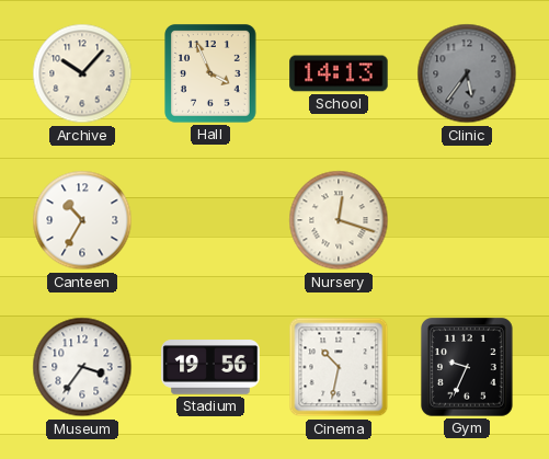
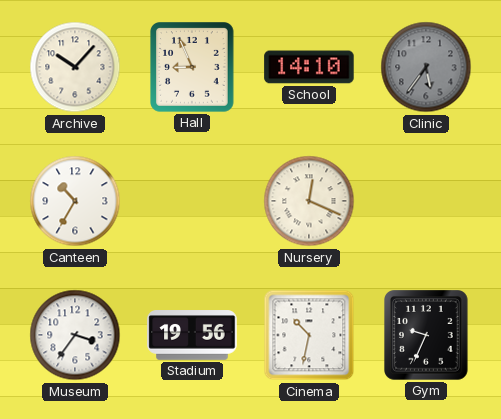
Hall: 3:56 -> 8:56 (193, 68)
School: 14:13 -> 14:10 (309, 67)
Nursery: 12:18 -> 12:19 (309, 201)
